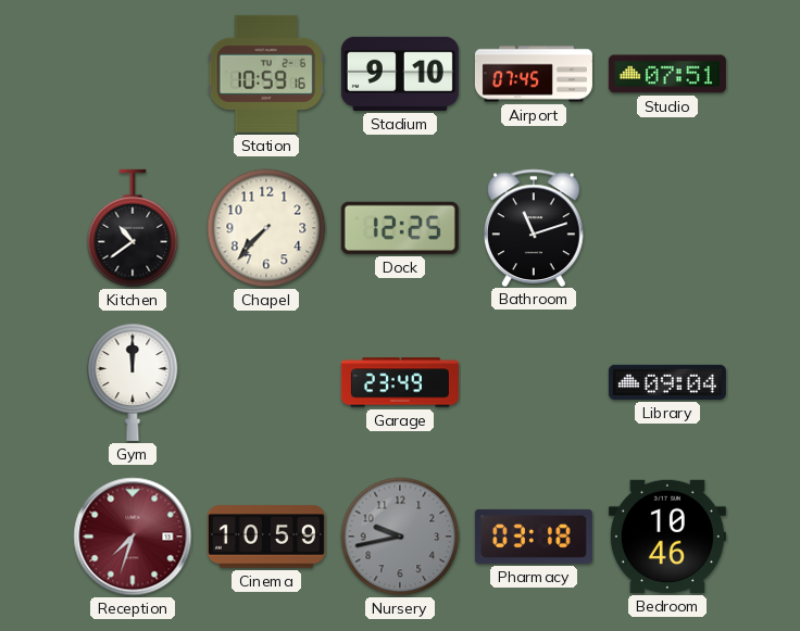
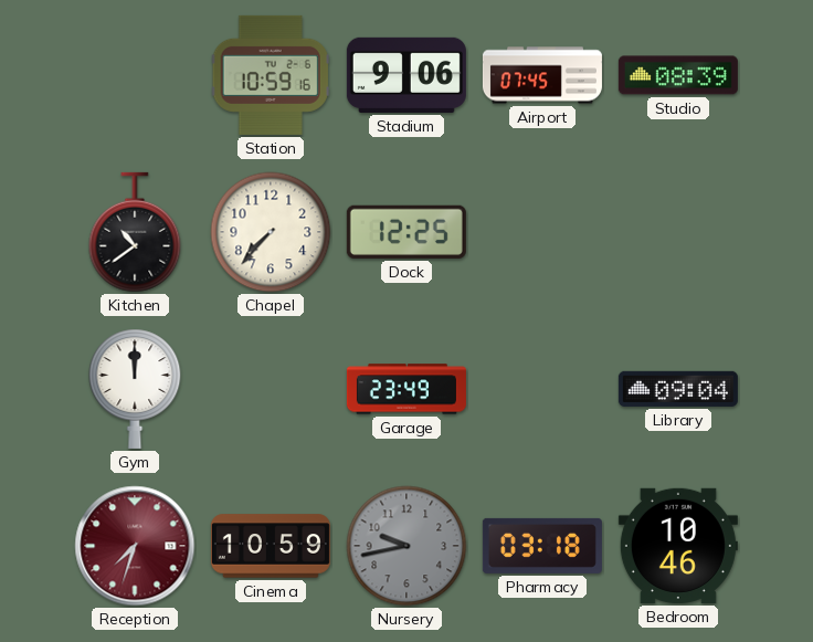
Stadium: 9:10 -> 9:06 (406, 75)
Studio: 07:51 -> 08:39 (678, 75)
Bathroom: 11:12 -> none (535, 227)
